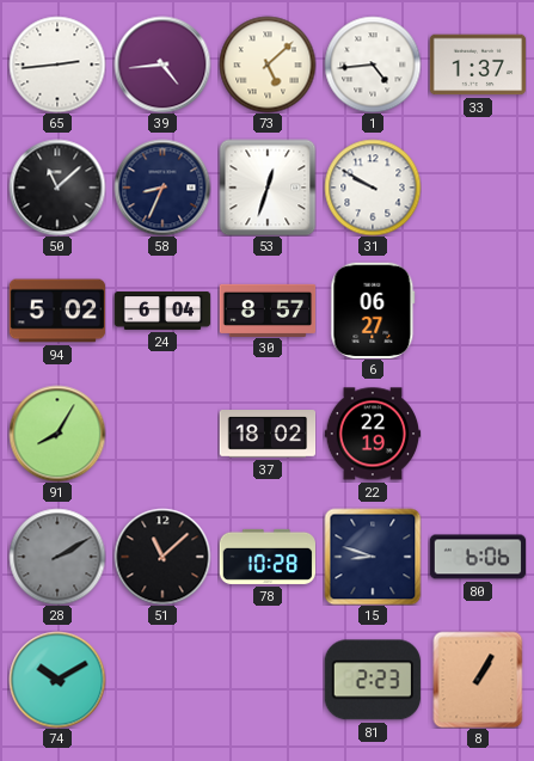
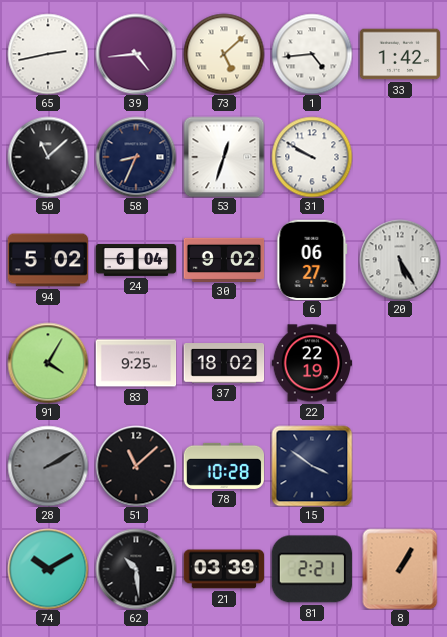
65: 2:44 -> 2:43 (48, 54)
33: 1:37 -> 1:42 (400, 54)
30: 8:57 -> 9:02 (224, 259)
20: none -> 5:25 (400, 260)
91: 8:05 -> 4:05 (48, 363)
83: none -> 9:25 (136, 363)
15: 8:48 -> 3:51 (312, 466)
80: 6:06 -> none (478, 557)
62: none -> 10:29 (136, 569)
21: none -> 03:39 (224, 569)
81: 2:23 -> 2:21 (312, 569)
